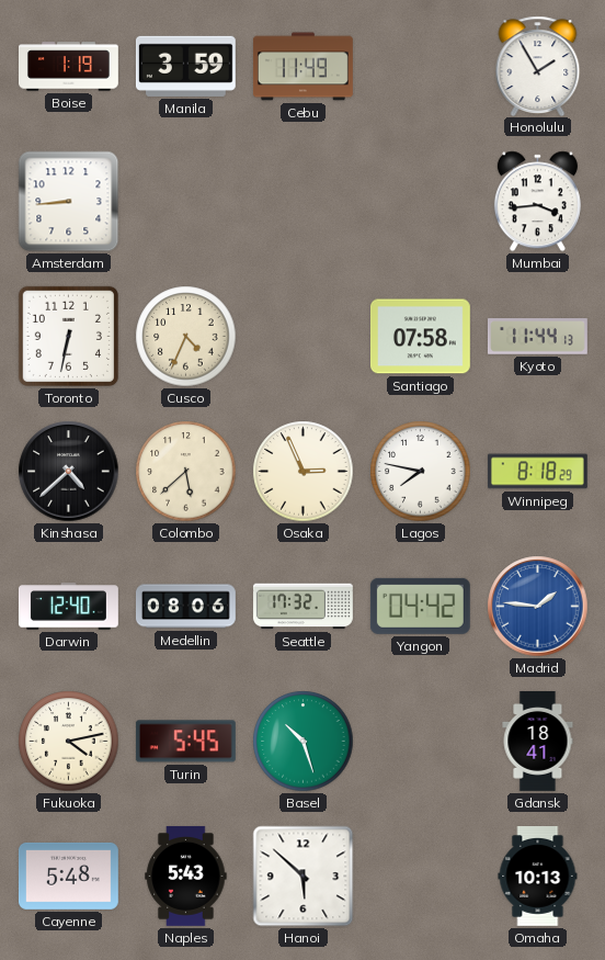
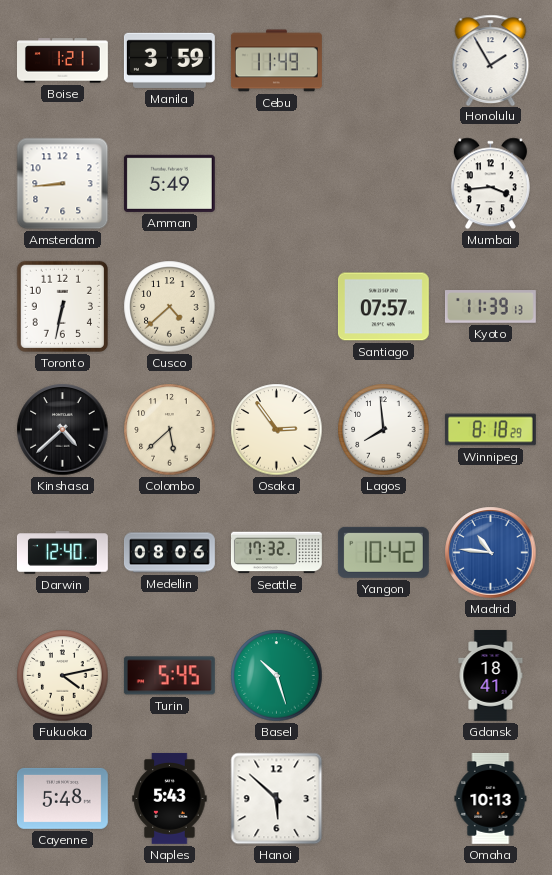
Boise: 1:19 -> 1:21 (63, 61)
Amman: none -> 5:49 (169, 183)
Cusco: 4:34 -> 4:38 (170, 307)
Santiago: 07:58 -> 07:57 (383, 307)
Kyoto: 11:44 -> 11:39 (490, 307)
Osaka: 2:56 -> 2:54 (277, 430)
Lagos: 7:47 -> 7:59 (384, 430)
Yangon: 04:42 -> 10:42 (383, 552)
Madrid: 1:46 -> 10:46 (491, 553)
